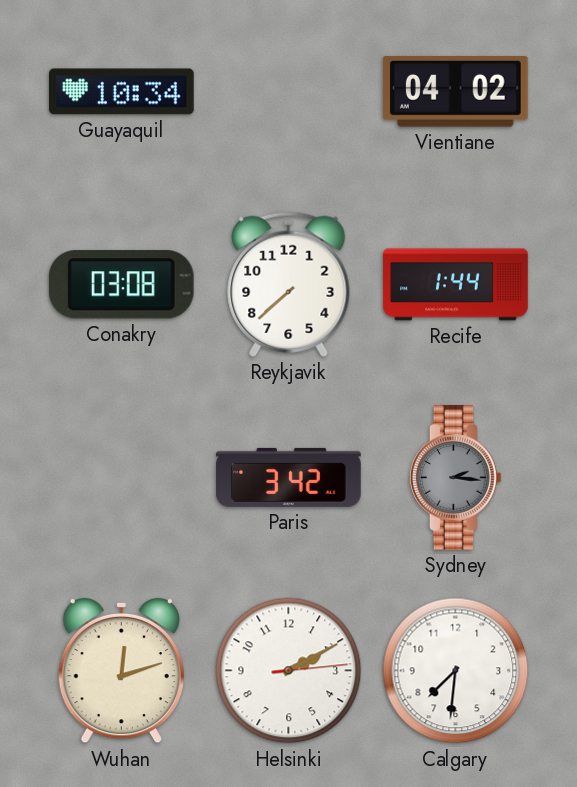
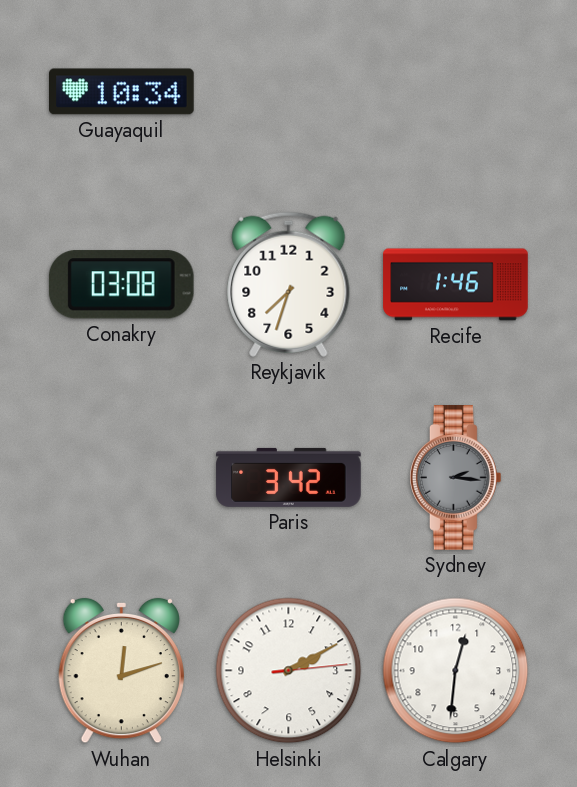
Vientiane: 04:02 -> none (455, 92)
Reykjavik: 7:38 -> 7:33 (289, 284)
Recife: 1:44 -> 1:46 (456, 285)
Calgary: 7:31 -> 12:31 (456, 671)
